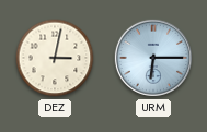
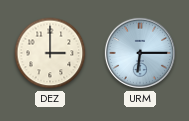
DEZ: 3:02 -> 3:00 (50, 53)
